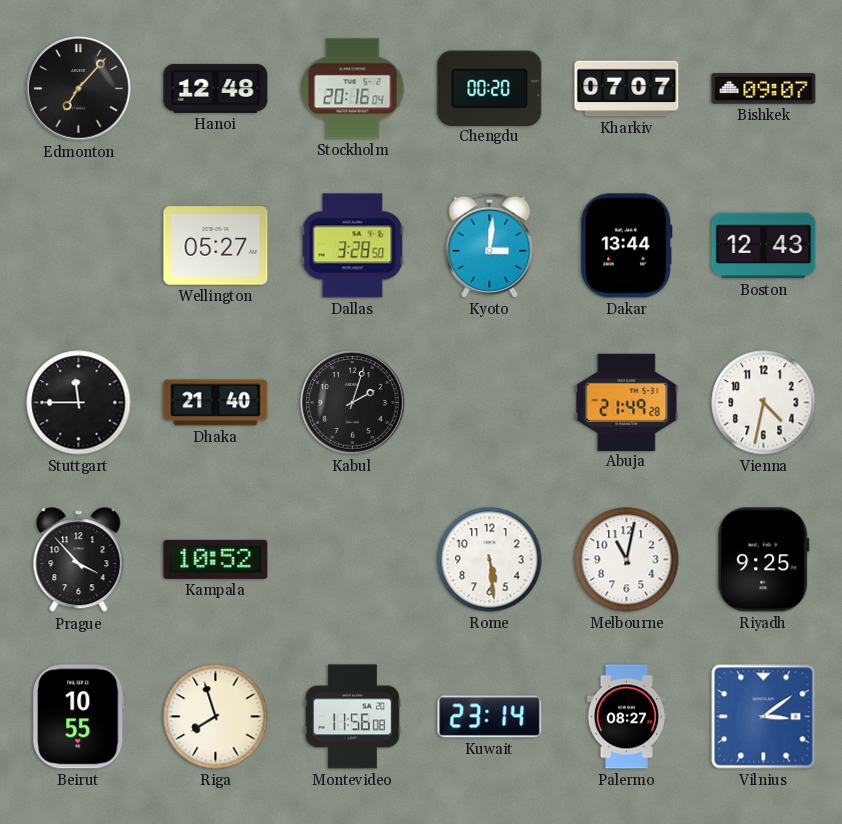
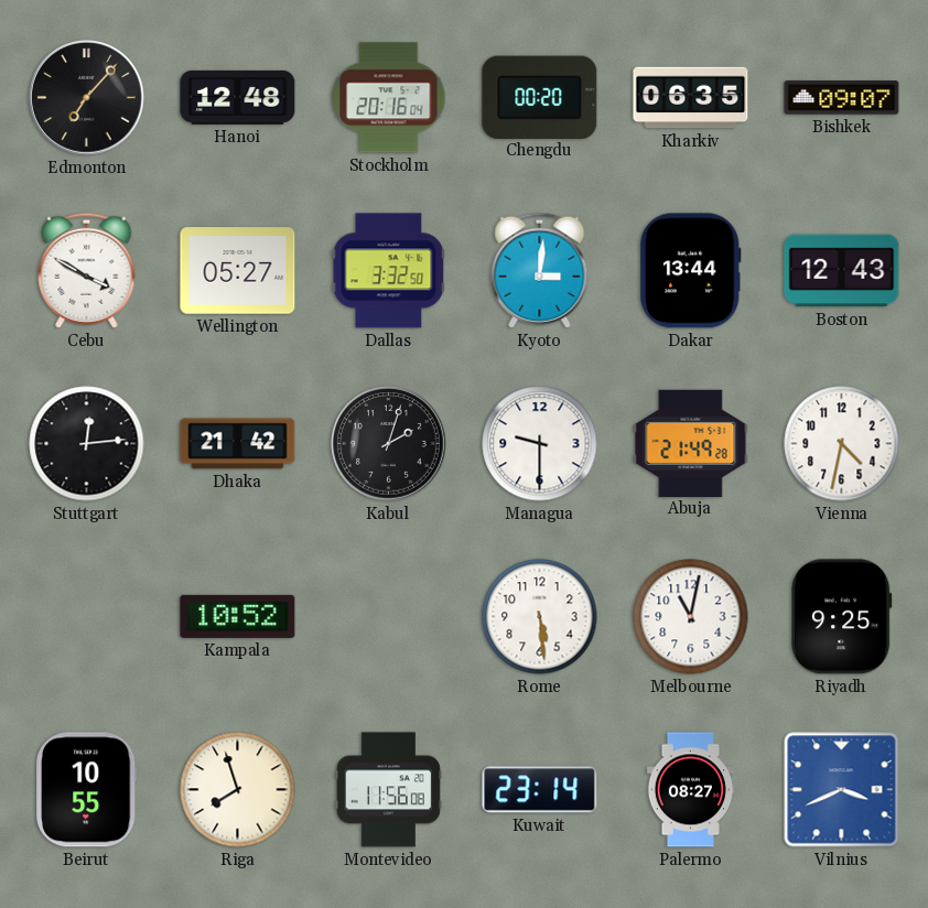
Kharkiv: 07:07 -> 06:35 (691, 98)
Cebu: none -> 3:50 (87, 270)
Dallas: 3:28 -> 3:32 (389, 271)
Stuttgart: 11:45 -> 12:14 (87, 444)
Dhaka: 21:40 -> 21:42 (238, 444)
Managua: none -> 9:30 (540, 444)
Prague: 3:53 -> none (79, 560)
Vilnius: 3:09 -> 3:41 (842, 790)
